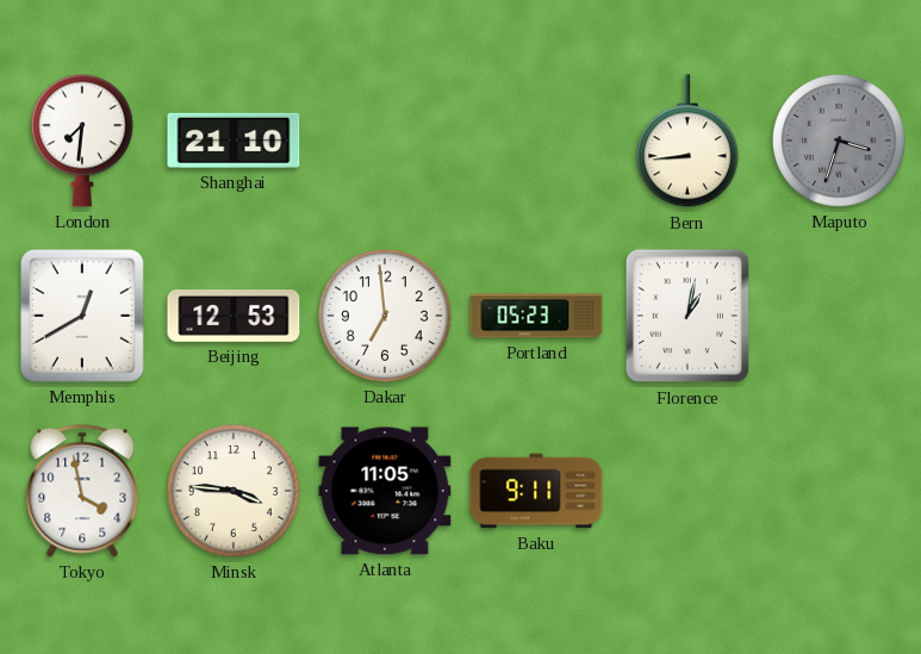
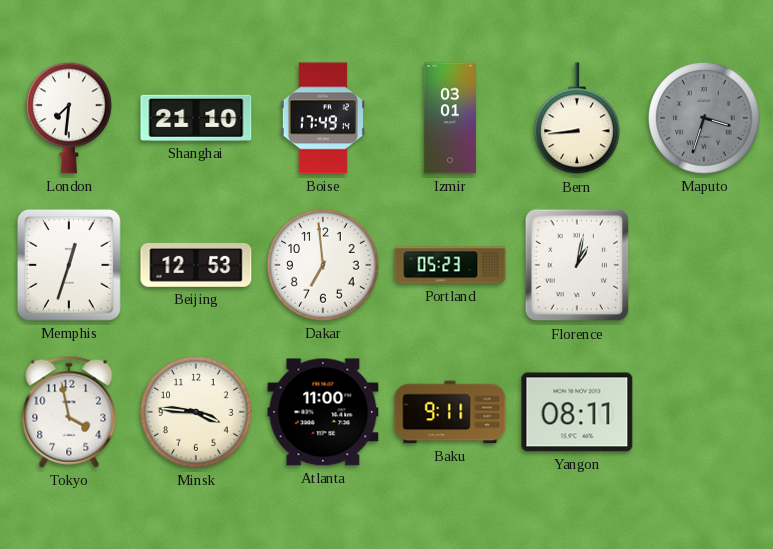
Boise: none -> 17:49 (323, 118)
Izmir: none -> 03:01 (450, 118)
Memphis: 12:40 -> 12:33 (69, 265)
Atlanta: 11:05 -> 11:00 (323, 412)
Yangon: none -> 08:11 (577, 412)
